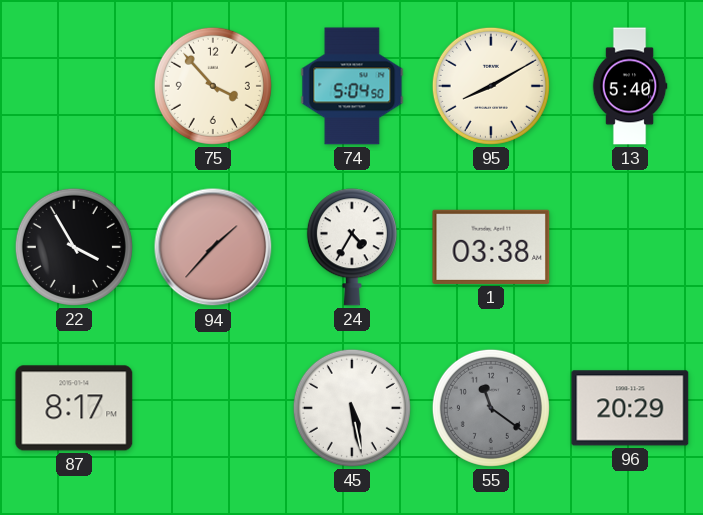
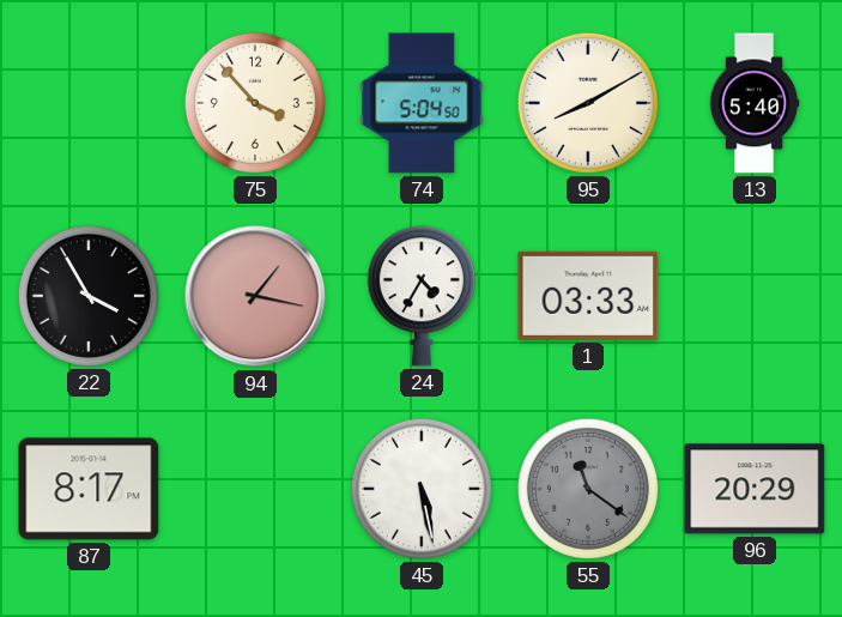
94: 1:37 -> 1:17 (255, 296)
1: 03:38 -> 03:33 (588, 296)
